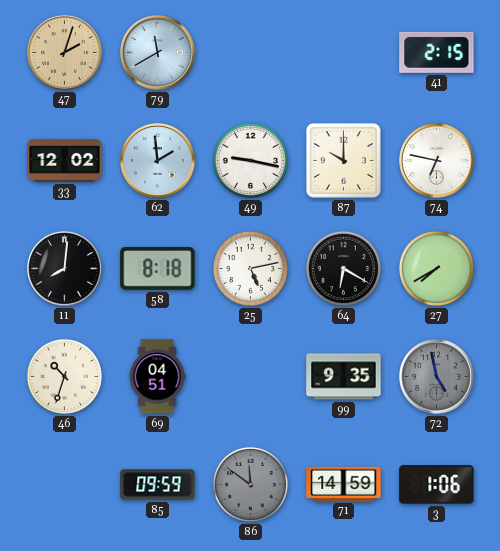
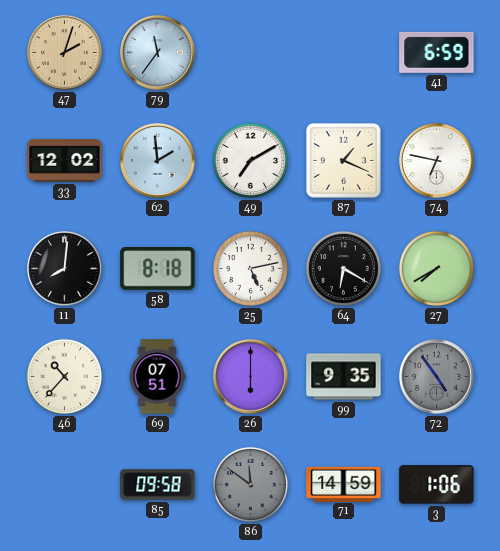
79: 11:40 -> 11:36 (158, 53)
41: 2:15 -> 6:59 (437, 52)
49: 9:17 -> 7:10 (250, 160)
87: 10:00 -> 1:19 (344, 161)
46: 10:33 -> 10:37 (64, 376)
69: 04:51 -> 07:51 (157, 377)
26: none -> 6:00 (251, 377)
72: 4:58 -> 4:54 (437, 377)
85: 09:59 -> 09:58 (158, 485)
